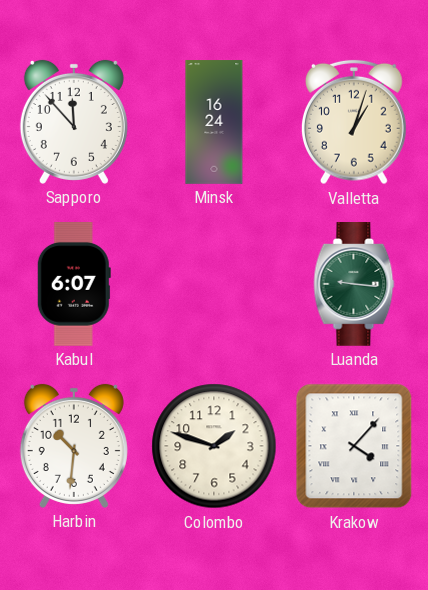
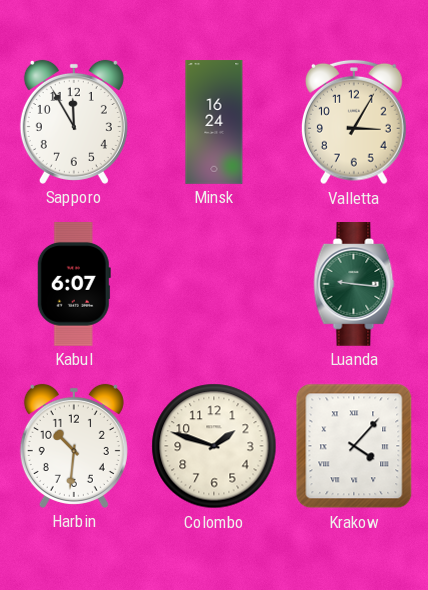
Sapporo: 11:53 -> 11:55 (74, 122)
Valletta: 1:03 -> 3:05 (354, 122)
